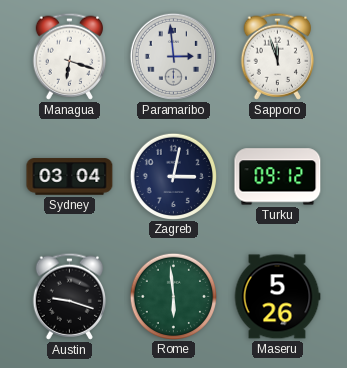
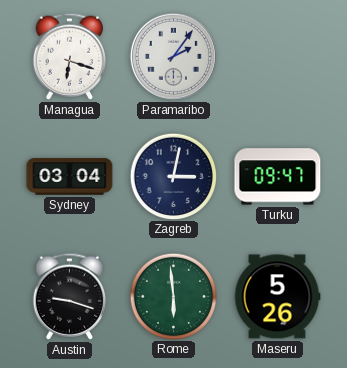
Paramaribo: 2:59 -> 2:06 (173, 56)
Sapporo: 11:57 -> none (278, 56)
Turku: 09:12 -> 09:47 (278, 177)
